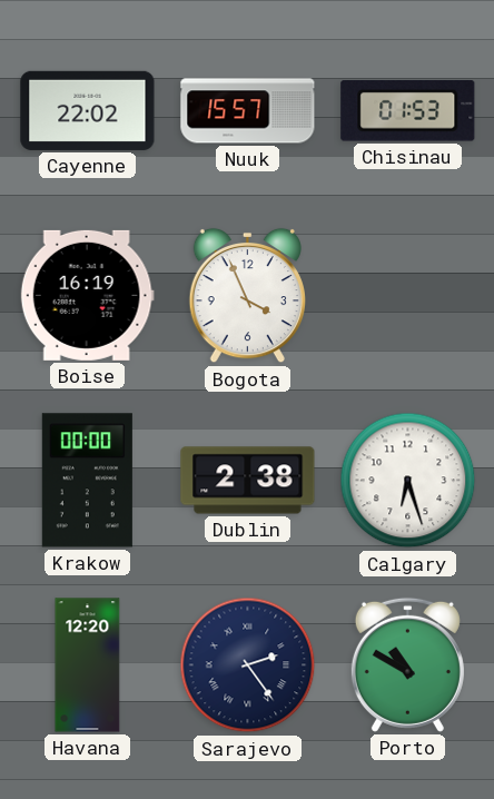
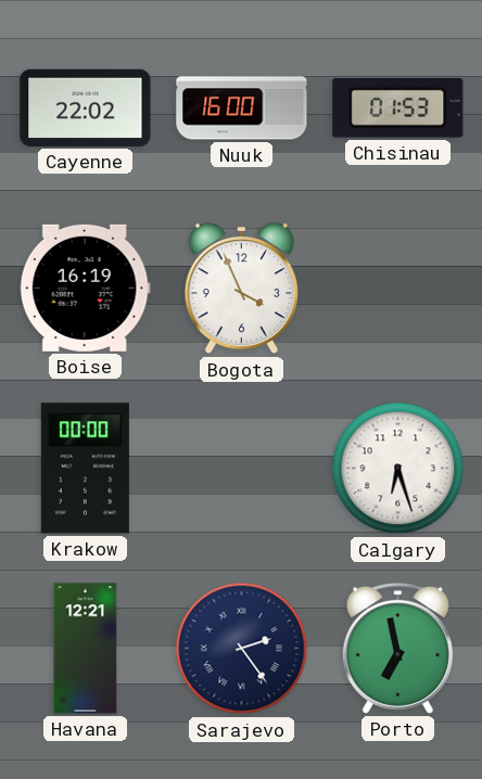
Nuuk: 15:57 -> 16:00 (242, 108)
Dublin: 2:38 -> none (248, 481)
Havana: 12:20 -> 12:21 (86, 649)
Porto: 10:50 -> 6:58 (397, 648)
